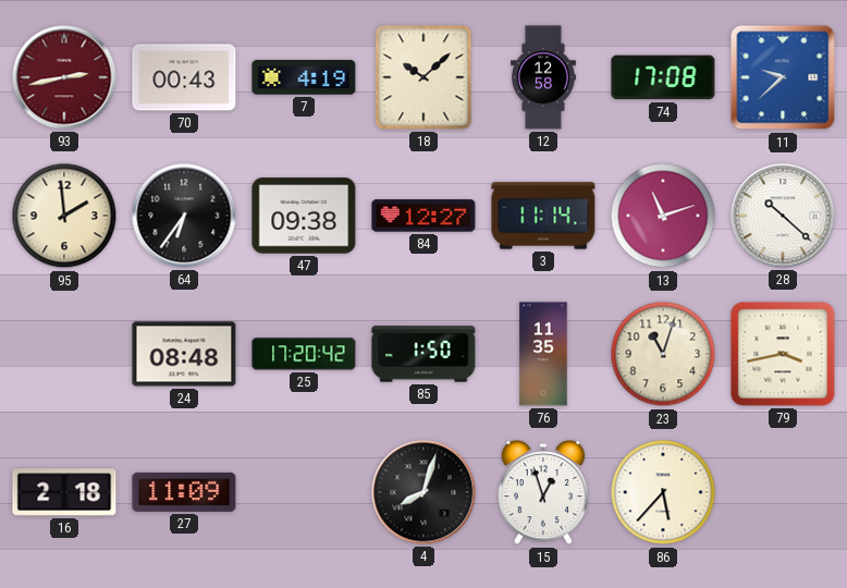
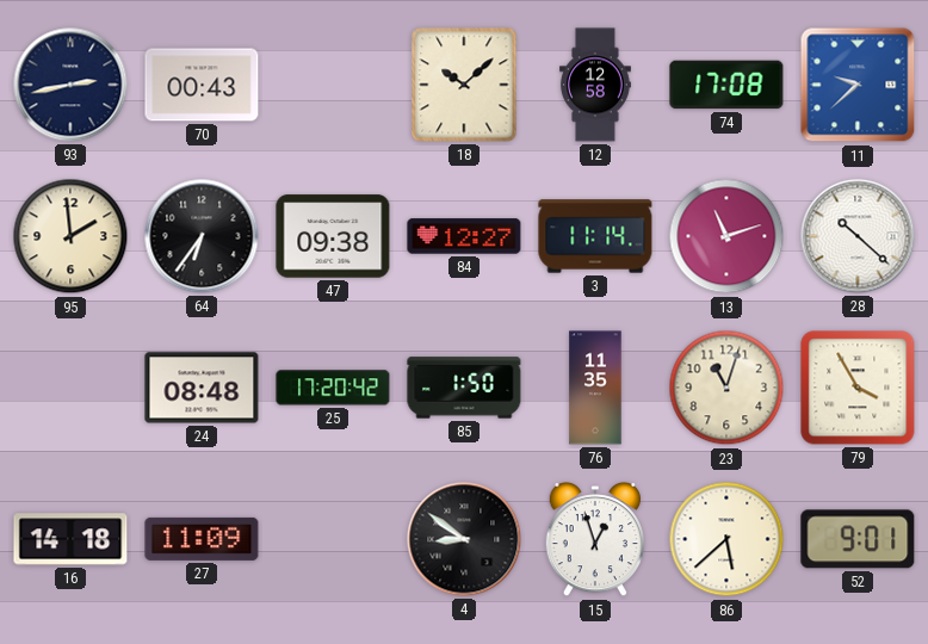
93 dial: burgundy -> navy (70, 85)
7: 4:19 -> none (304, 77)
79: 3:43 -> 3:55 (858, 388)
16: 2:18 -> 14:18 (70, 539)
4: 8:03 -> 8:51 (464, 539)
86: 5:37 -> 5:38 (726, 539)
52: none -> 9:01 (858, 539)
